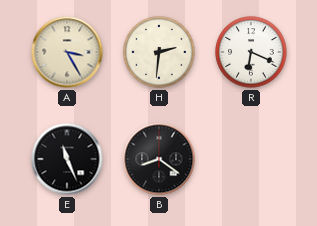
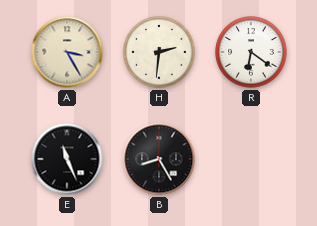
R: 6:19 -> 6:21 (251, 52)
B: 8:21 -> 8:25 (159, 159)
